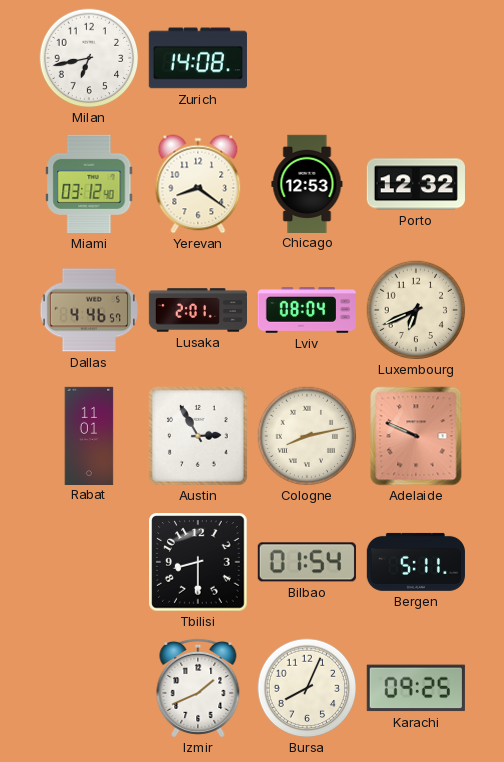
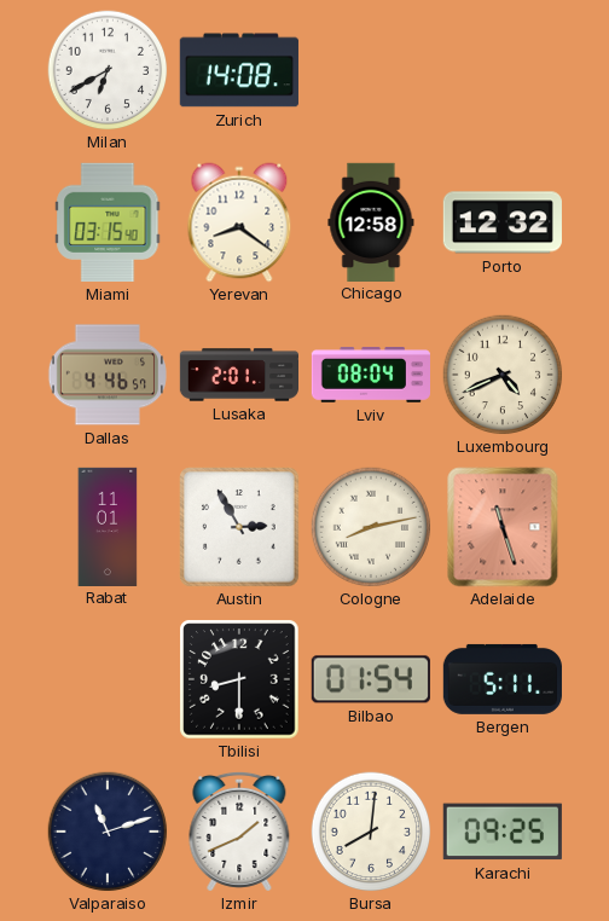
Milan: 6:43 -> 6:40 (108, 70)
Miami: 03:12 -> 03:15 (108, 222)
Chicago: 12:53 -> 12:58 (371, 221)
Luxembourg: 6:41 -> 4:41 (503, 375)
Adelaide: 9:49 -> 11:27 (503, 527)
Valparaiso: none -> 11:12 (108, 832)
Bursa: 8:04 -> 8:01 (371, 832)
